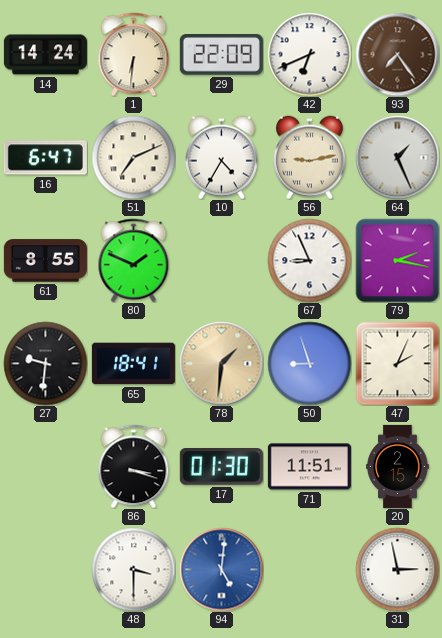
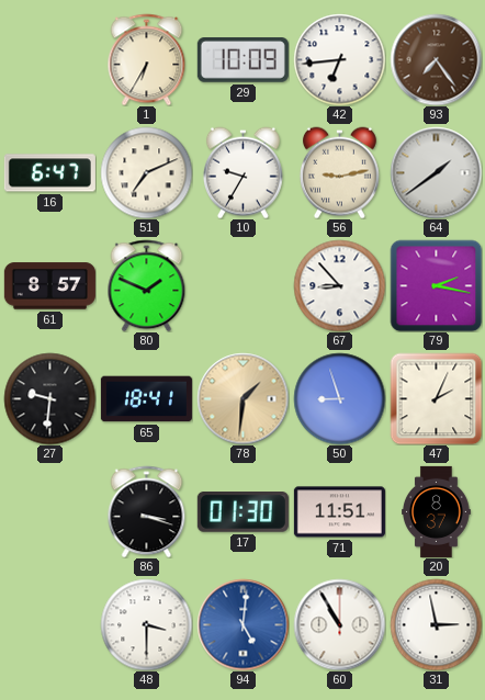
14: 14:24 -> none (45, 55)
1: 6:31 -> 6:35 (147, 59)
29: 22:09 -> 10:09 (243, 60)
42: 6:41 -> 6:44 (339, 59)
10: 4:35 -> 9:35 (243, 172)
64: 1:26 -> 1:39 (436, 172)
61: 8:55 -> 8:57 (49, 286)
67: 8:56 -> 8:53 (339, 285)
20: 2:15 -> 8:37 (437, 511)
60: none -> 10:55 (339, 624)
